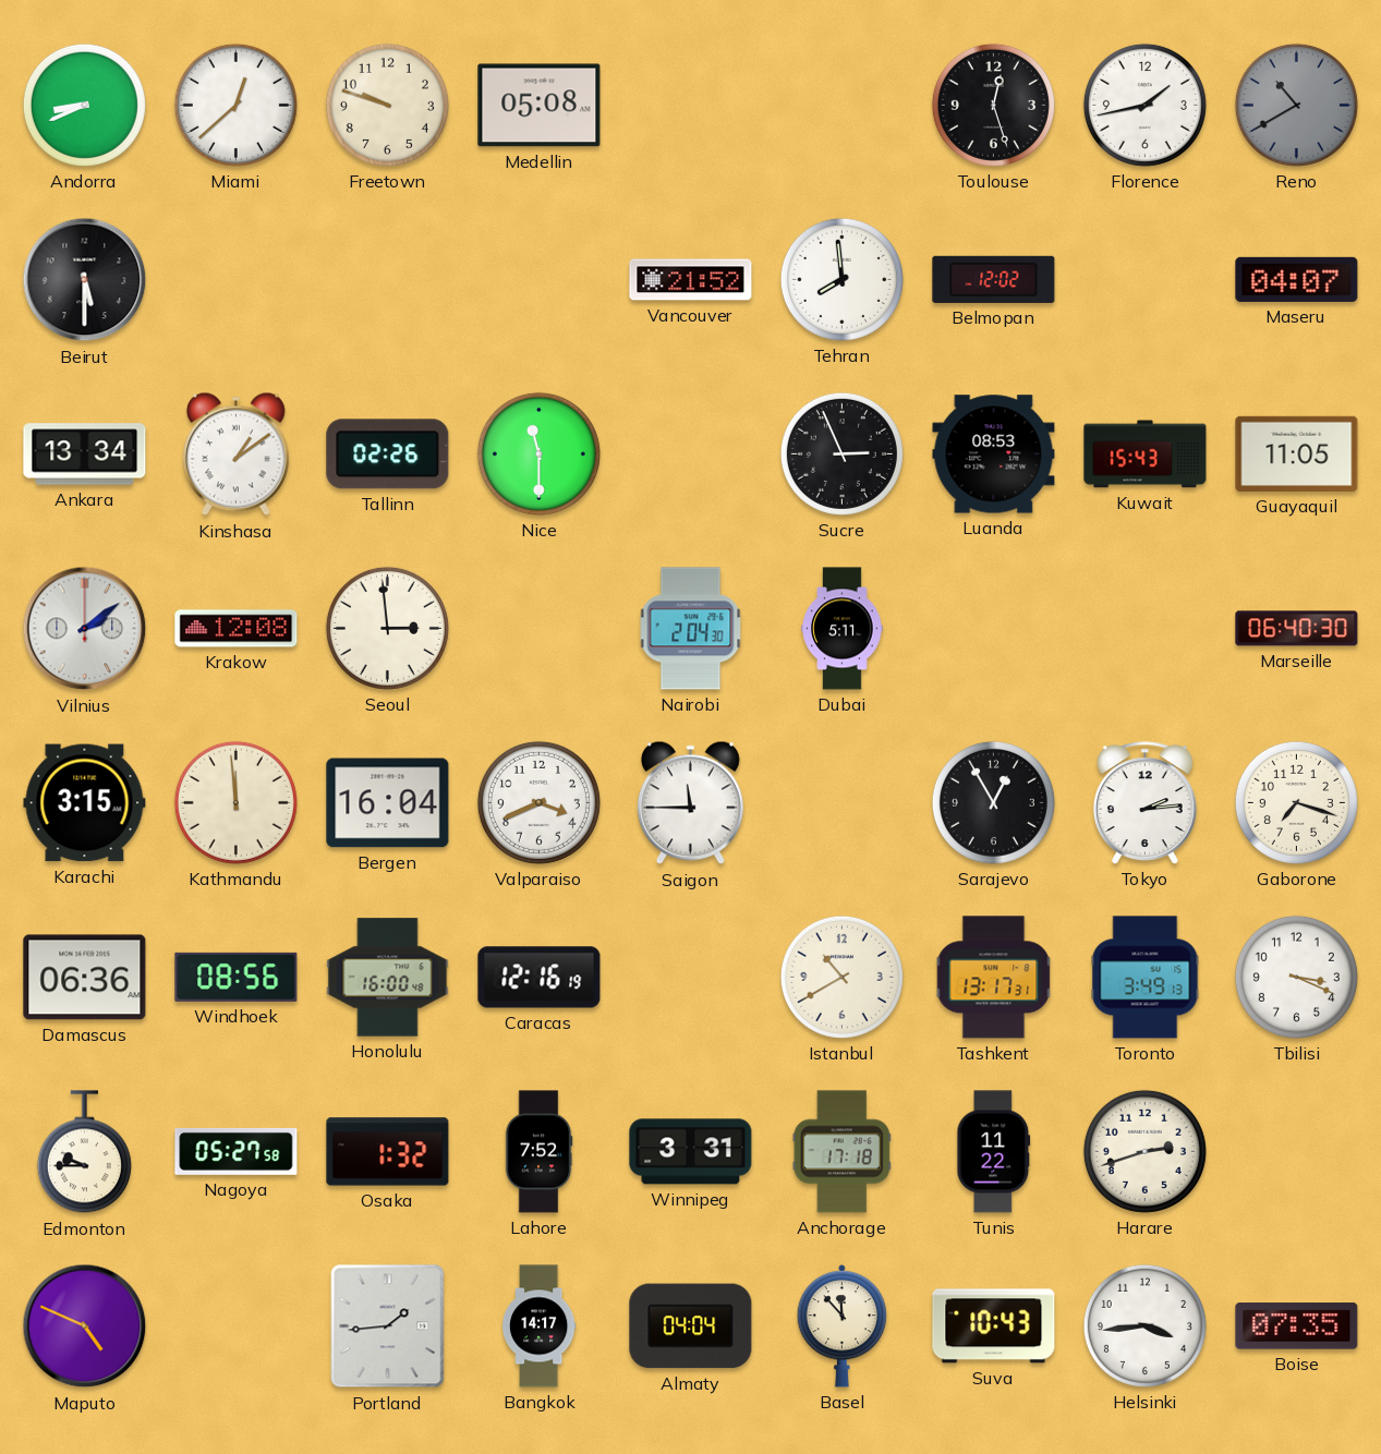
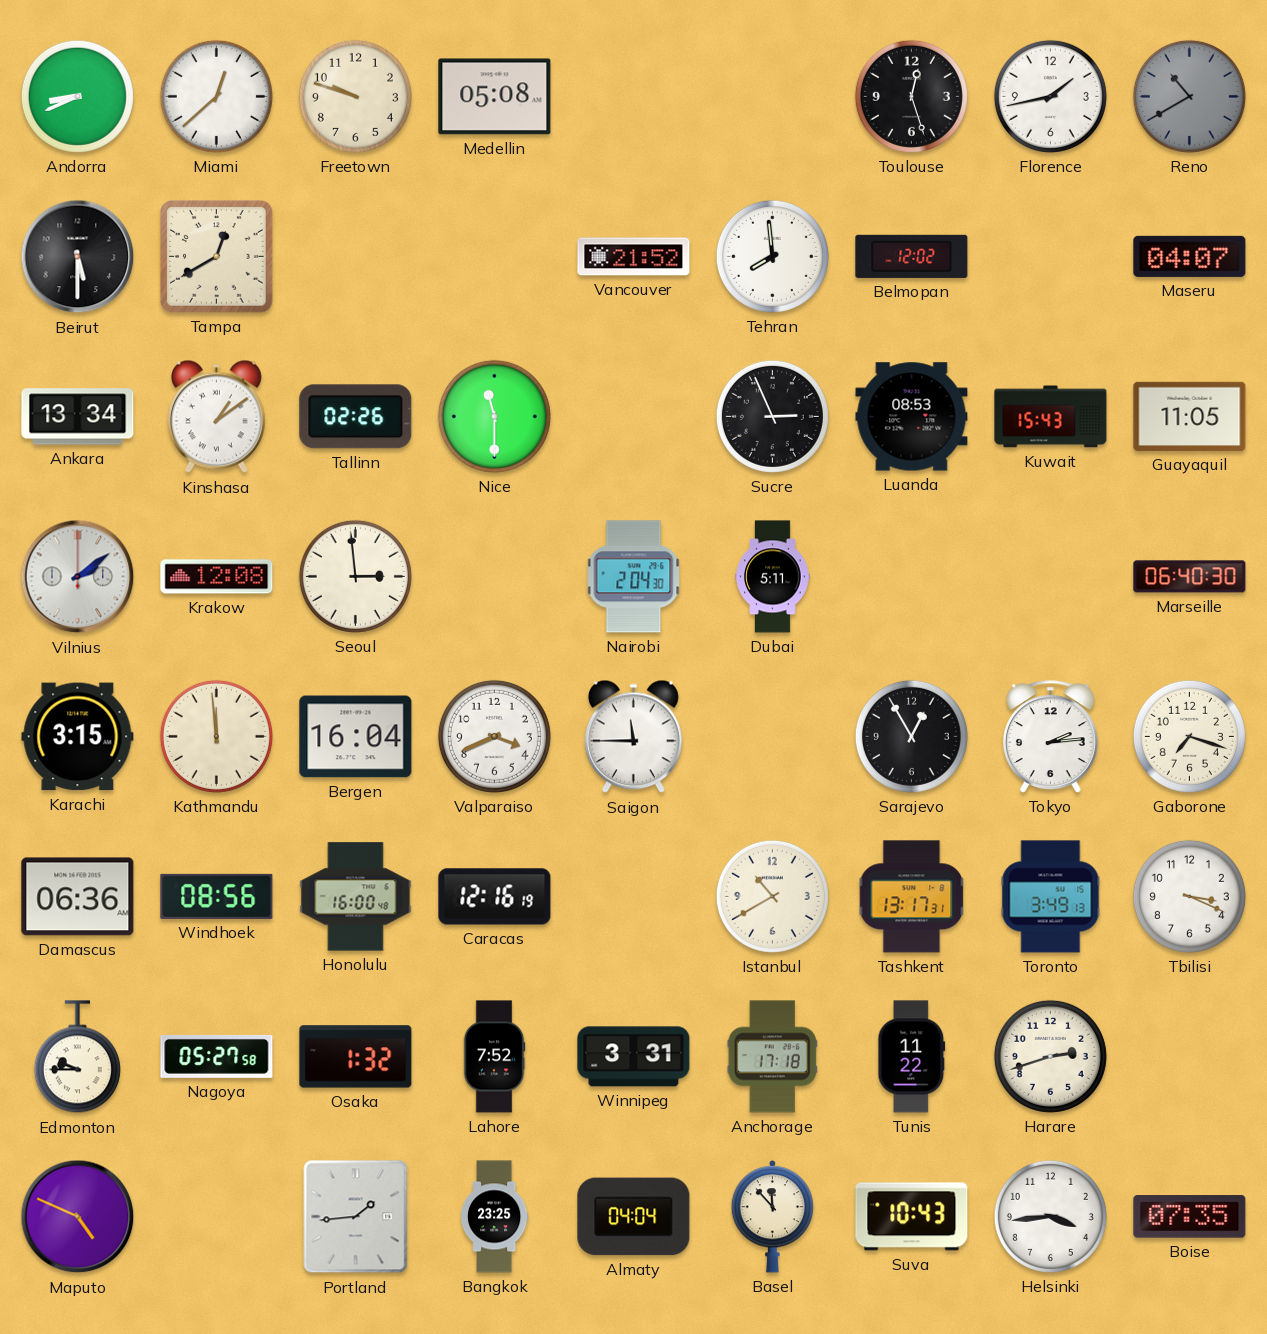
Tampa: none -> 12:40 (217, 257)
Bangkok: 14:17 -> 23:25 (494, 1217)
